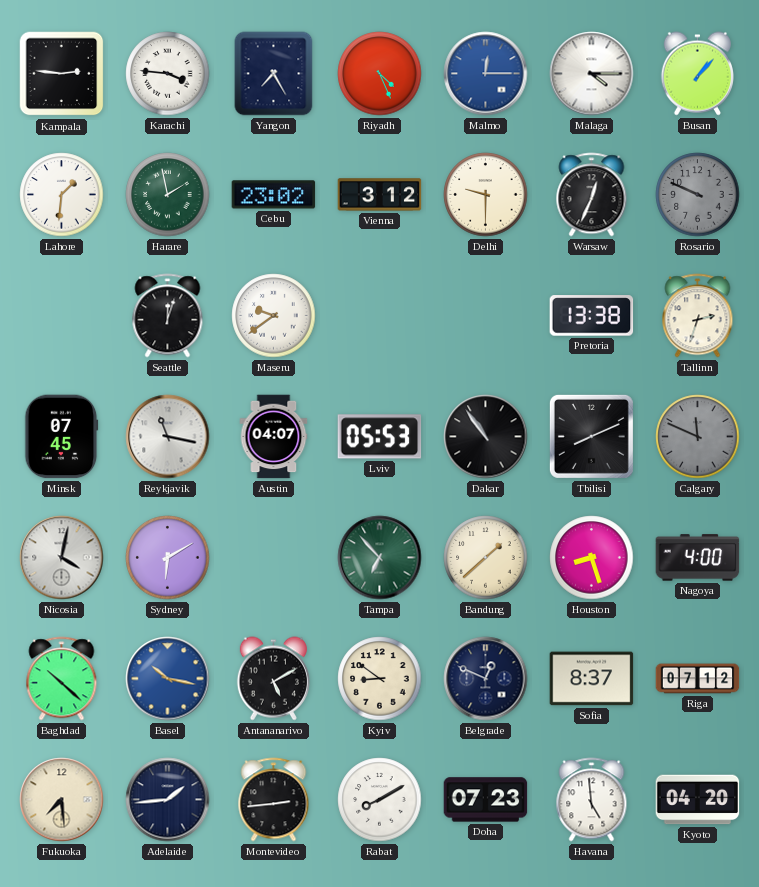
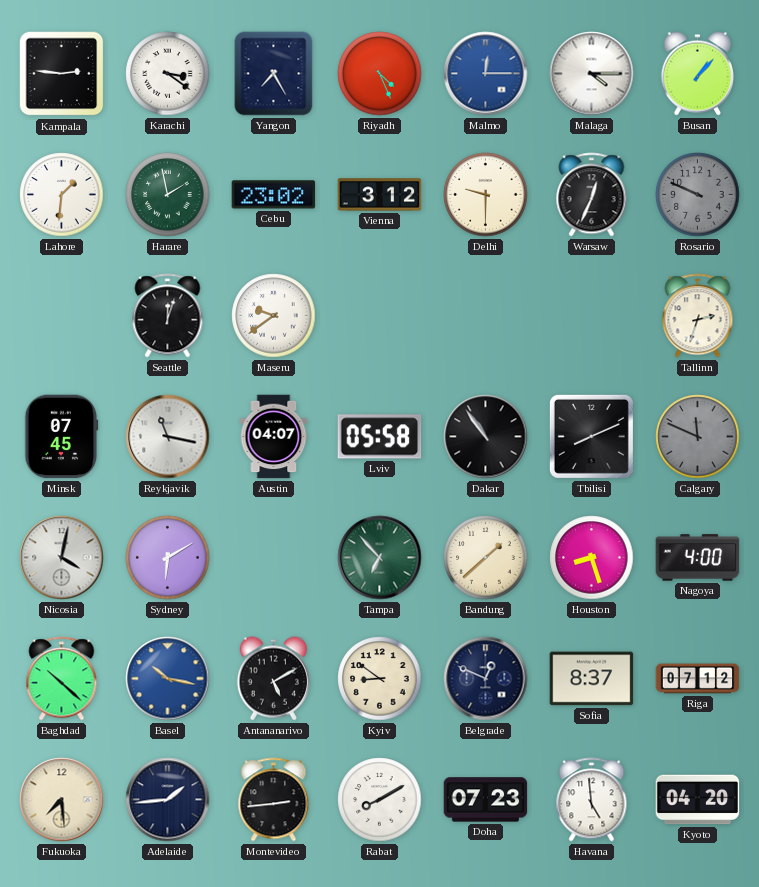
Karachi: 3:46 -> 3:21 (168, 74)
Pretoria: 13:38 -> none (592, 316)
Lviv: 05:53 -> 05:58 (380, 437)
